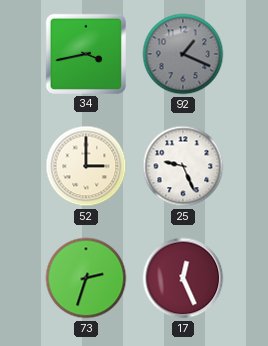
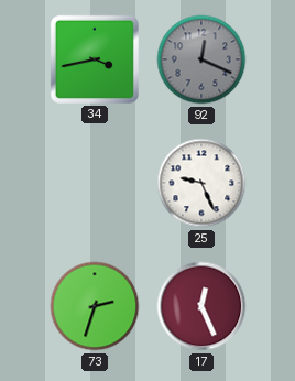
92: 1:19 -> 12:19 (201, 59)
52: 3:00 -> none (86, 166)
